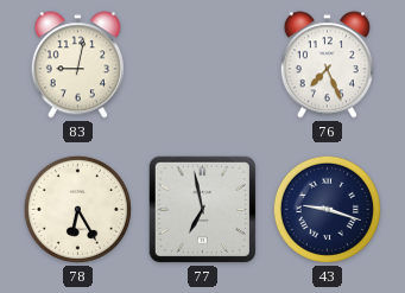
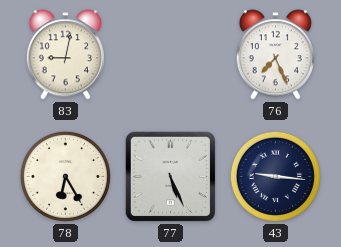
77: 6:58 -> 5:26 (170, 176)
43: 9:18 -> 9:16 (275, 176)
